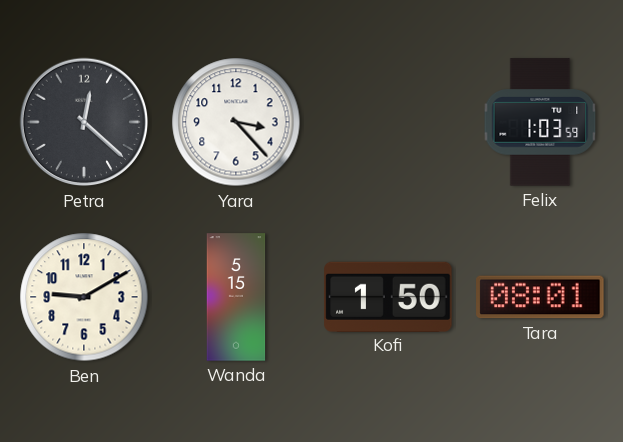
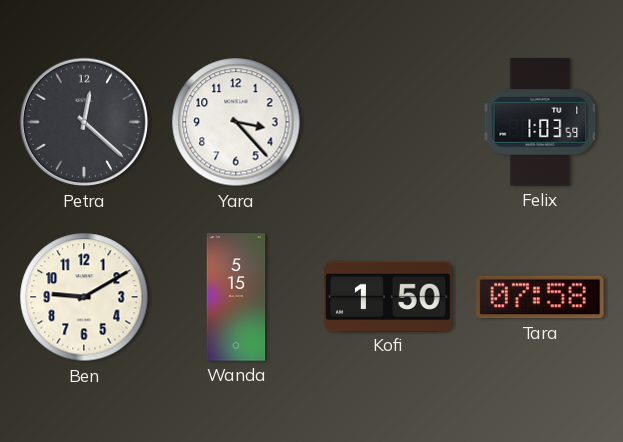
Tara: 08:01 -> 07:58 (540, 297)
